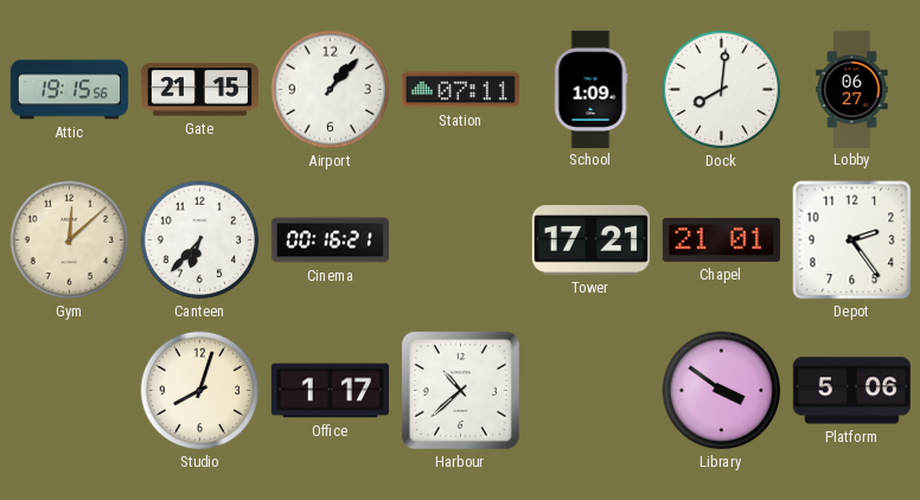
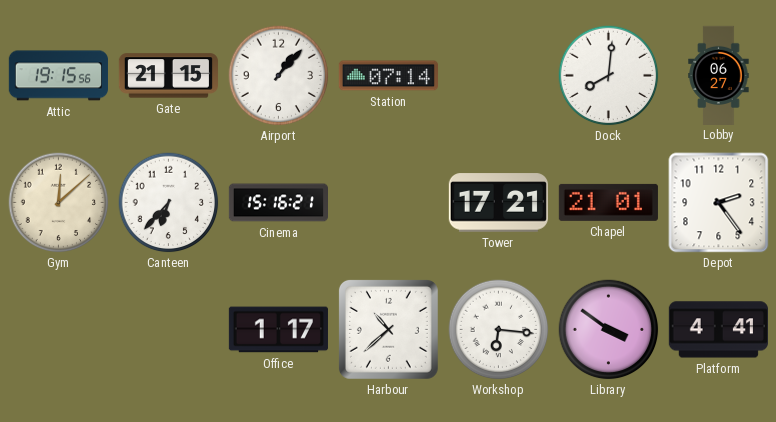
Station: 07:11 -> 07:14 (388, 76)
School: 1:09 -> none (590, 89)
Cinema: 00:16 -> 15:16 (278, 203)
Studio: 8:03 -> none (200, 391)
Workshop: none -> 6:16 (499, 330)
Platform: 5:06 -> 4:41 (718, 330)
